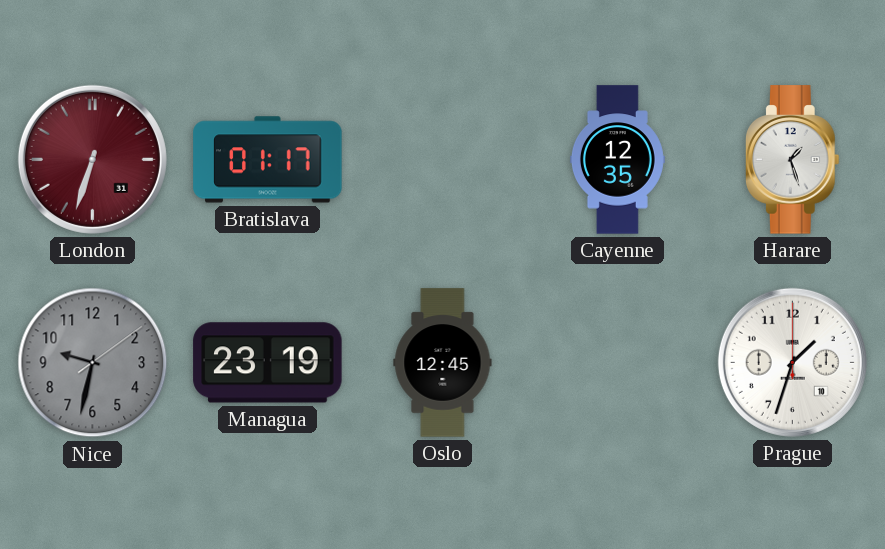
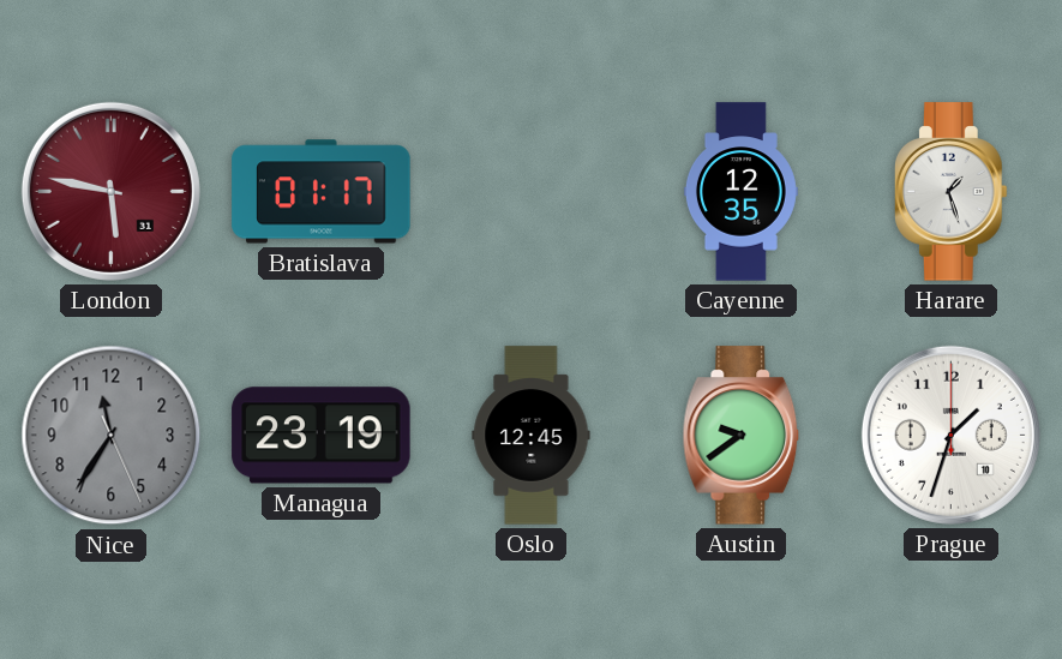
London: 6:33 -> 5:47 (110, 191)
Nice: 9:32 -> 11:35 (112, 436)
Austin: none -> 9:39 (742, 436)
